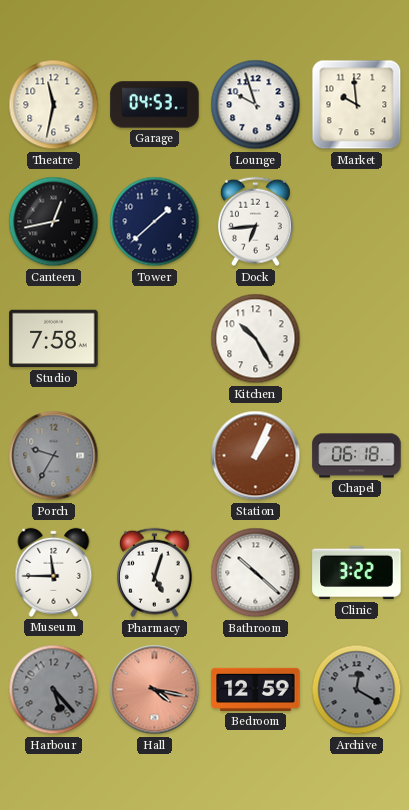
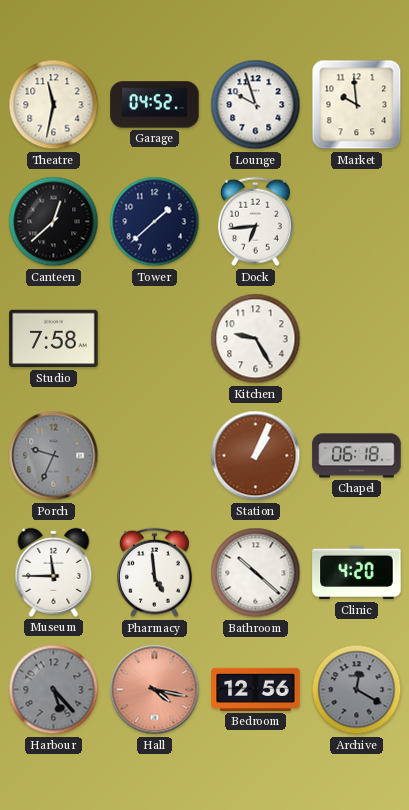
Garage: 04:53 -> 04:52 (155, 105)
Canteen: 12:43 -> 12:38 (54, 222)
Kitchen: 10:25 -> 9:25 (256, 339)
Porch: 9:35 -> 9:34 (54, 456)
Pharmacy: 5:03 -> 4:59 (154, 573)
Clinic: 3:22 -> 4:20 (357, 573)
Bedroom: 12:59 -> 12:56 (256, 689)
